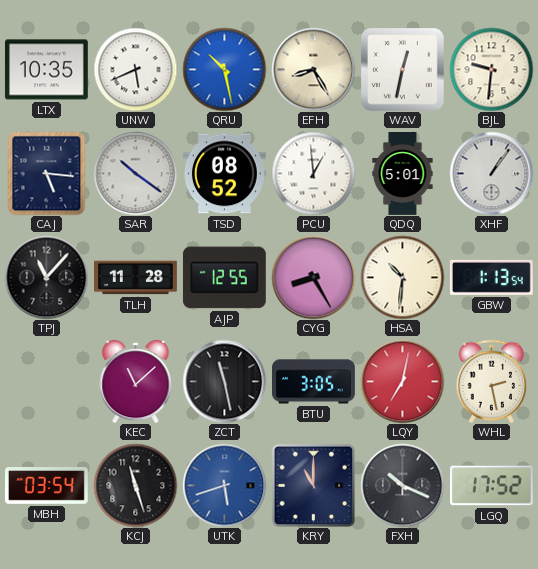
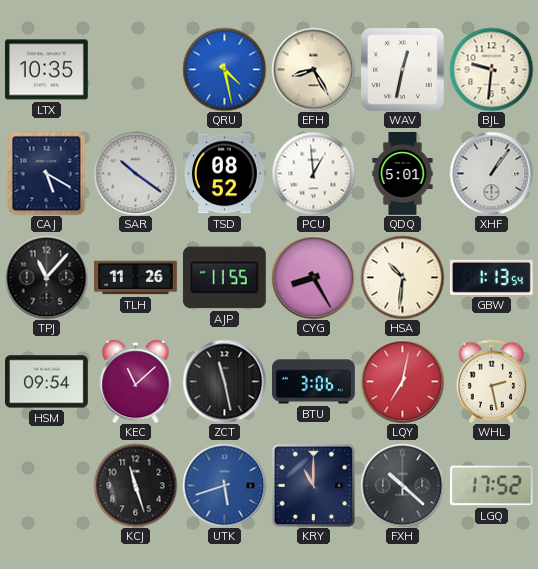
UNW: 5:41 -> none (135, 69)
QRU: 10:28 -> 4:28 (224, 69)
CAJ: 5:16 -> 5:20 (47, 173)
TLH: 11:28 -> 11:26 (136, 278)
AJP: 12:55 -> 11:55 (224, 278)
HSM: none -> 09:54 (47, 382)
BTU: 3:05 -> 3:06 (314, 382)
MBH: 03:54 -> none (47, 486)
FXH: 10:19 -> 10:22 (402, 485)
